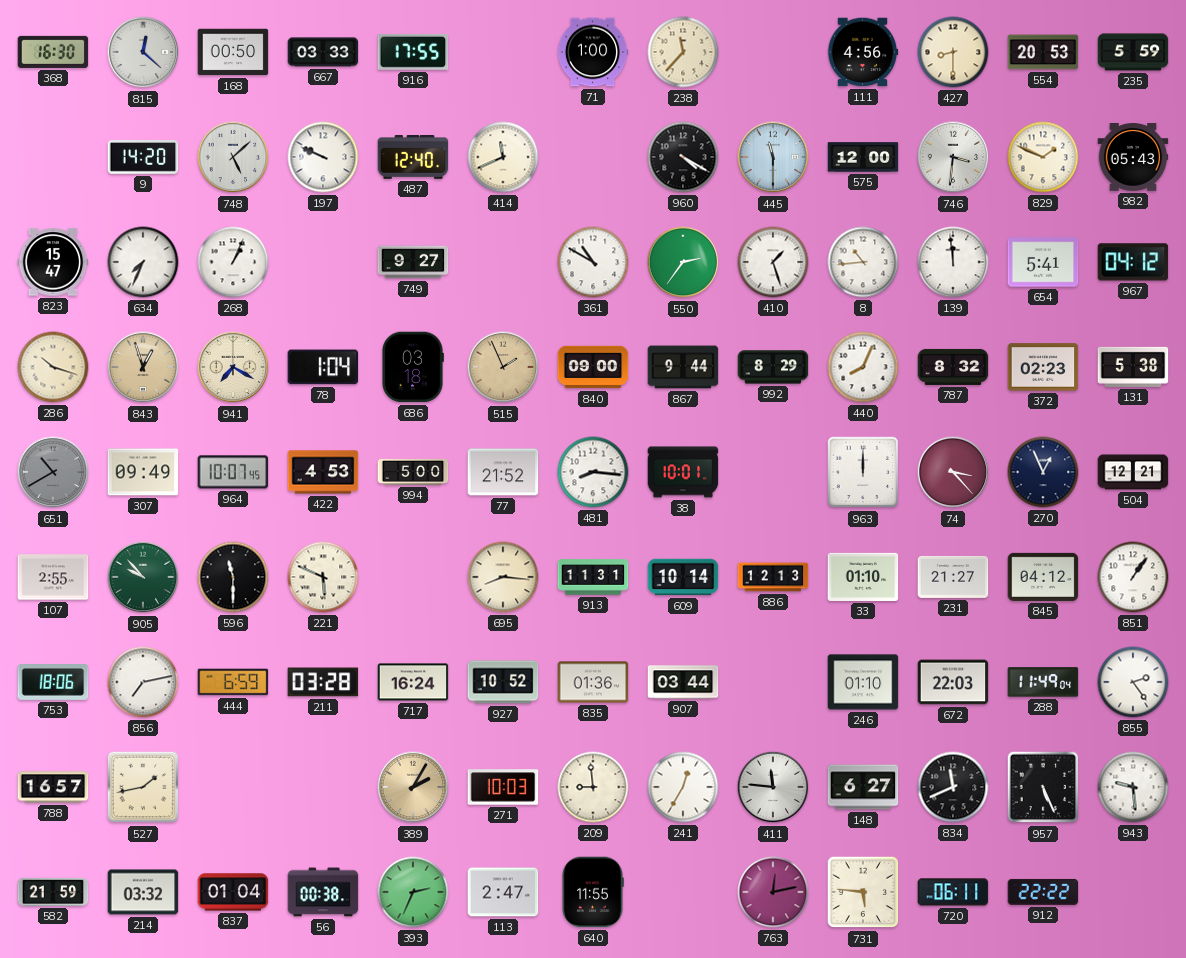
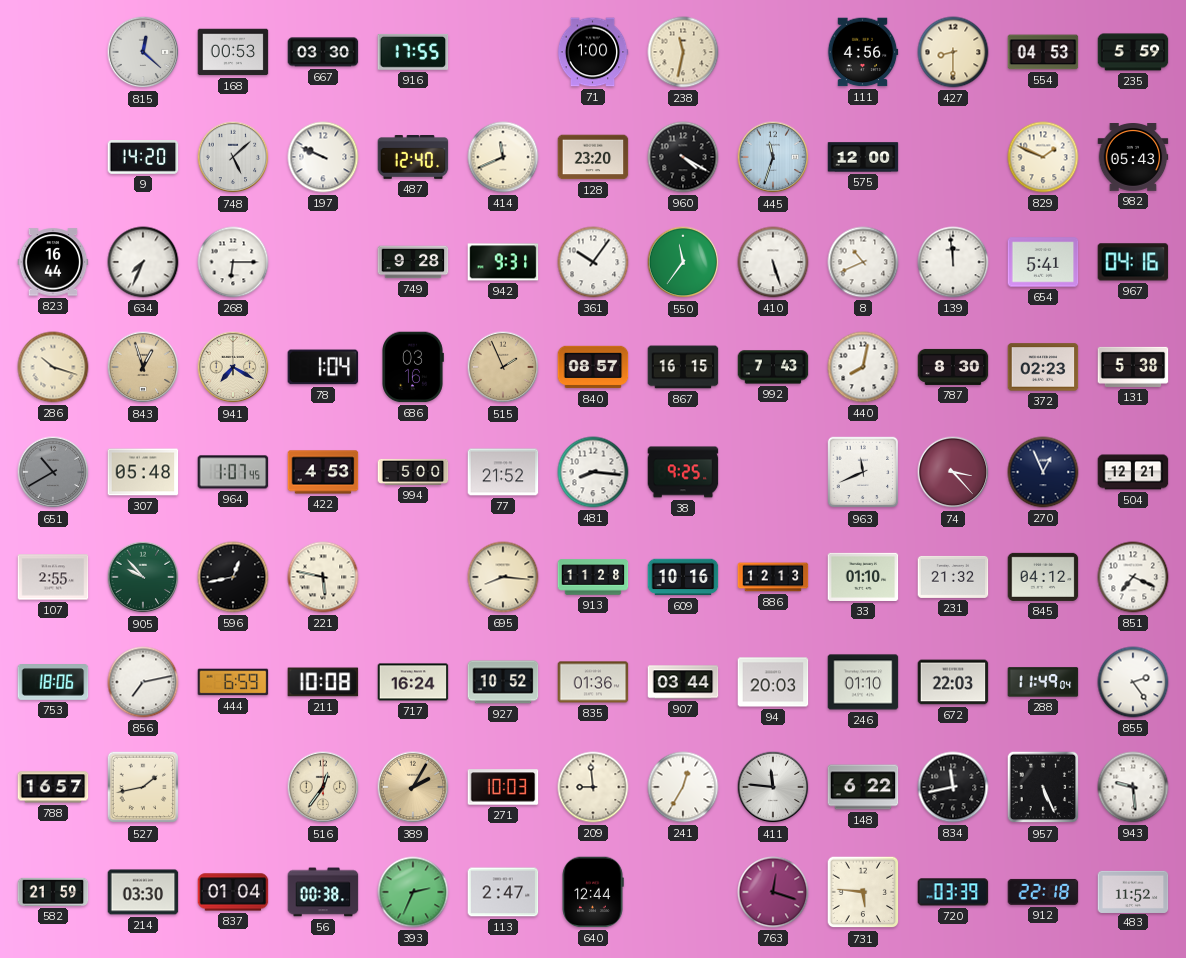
368: 16:30 -> none (53, 52)
168: 00:50 -> 00:53 (233, 52)
667: 03:33 -> 03:30 (323, 52)
238: 11:37 -> 11:32 (683, 52)
554: 20:53 -> 04:53 (1043, 52)
128: none -> 23:20 (593, 157)
445: 11:30 -> 11:33 (773, 157)
746: 3:31 -> none (953, 157)
823: 15:47 -> 16:44 (53, 262)
268: 1:04 -> 6:15 (233, 262)
749: 9:27 -> 9:28 (413, 262)
942: none -> 9:31 (503, 262)
361: 10:50 -> 10:06 (593, 262)
550: 2:36 -> 11:36 (683, 262)
410: 1:27 -> 5:27 (773, 262)
8: 10:44 -> 10:41 (863, 262)
967: 04:12 -> 04:16 (1133, 262)
686: 03:18 -> 03:16 (413, 367)
840: 09:00 -> 08:57 (593, 367)
867: 9:44 -> 16:15 (683, 367)
992: 8:29 -> 7:43 (773, 367)
440: 8:04 -> 8:02 (863, 367)
787: 8:32 -> 8:30 (953, 367)
307: 09:49 -> 05:48 (143, 472)
964: 10:07 -> 1:07 (233, 472)
38: 10:01 -> 9:25 (683, 472)
963: 12:00 -> 11:41 (863, 472)
596: 11:30 -> 12:43 (233, 577)
221: 5:49 -> 5:47 (323, 577)
913: 11:31 -> 11:28 (593, 577)
609: 10:14 -> 10:16 (683, 577)
231: 21:27 -> 21:32 (953, 577)
851: 1:06 -> 7:19 (1133, 577)
211: 03:28 -> 10:08 (323, 682)
94: none -> 20:03 (773, 682)
516: none -> 12:36 (323, 787)
148: 6:27 -> 6:22 (863, 787)
834: 11:41 -> 11:43 (953, 787)
214: 03:32 -> 03:30 (143, 892)
640: 11:55 -> 12:44 (593, 892)
763: 12:13 -> 12:18 (773, 892)
720: 06:11 -> 03:39 (953, 892)
912: 22:22 -> 22:18 (1043, 892)
483: none -> 11:52 (1133, 891)
